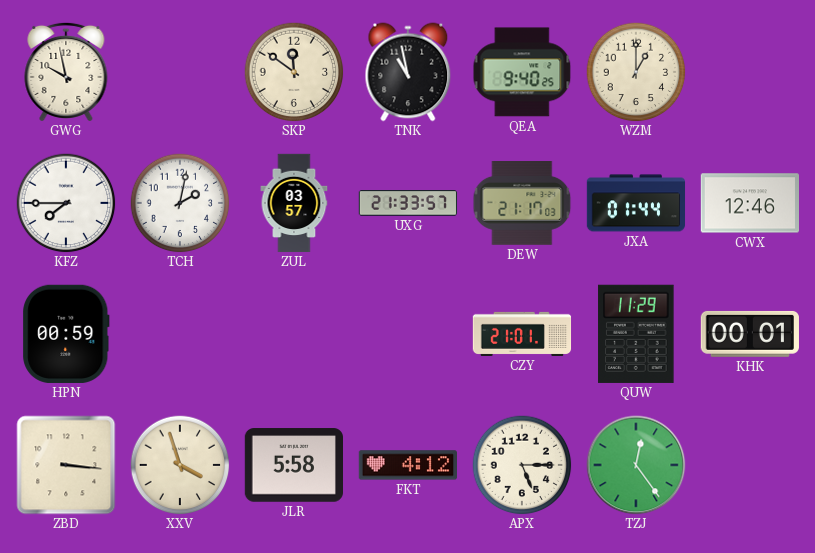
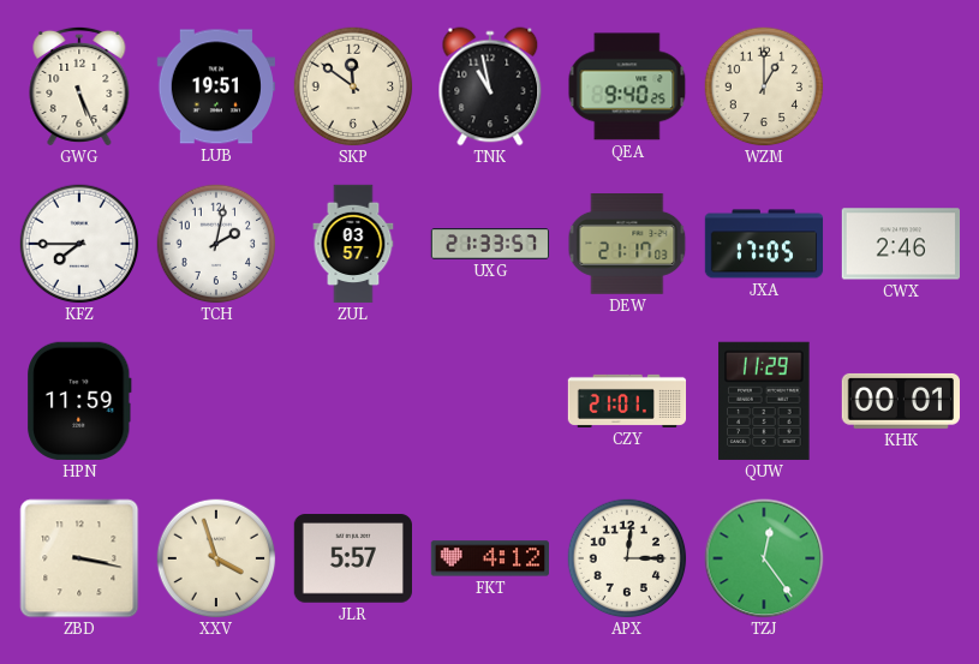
GWG: 9:58 -> 5:26 (79, 86)
LUB: none -> 19:51 (215, 86)
JXA: 01:44 -> 17:05 (764, 244)
CWX: 12:46 -> 2:46 (900, 244)
HPN: 00:59 -> 11:59 (79, 401)
ZBD: 3:16 -> 3:17 (79, 558)
JLR: 5:58 -> 5:57 (352, 558)
APX: 5:15 -> 12:15 (627, 558)
